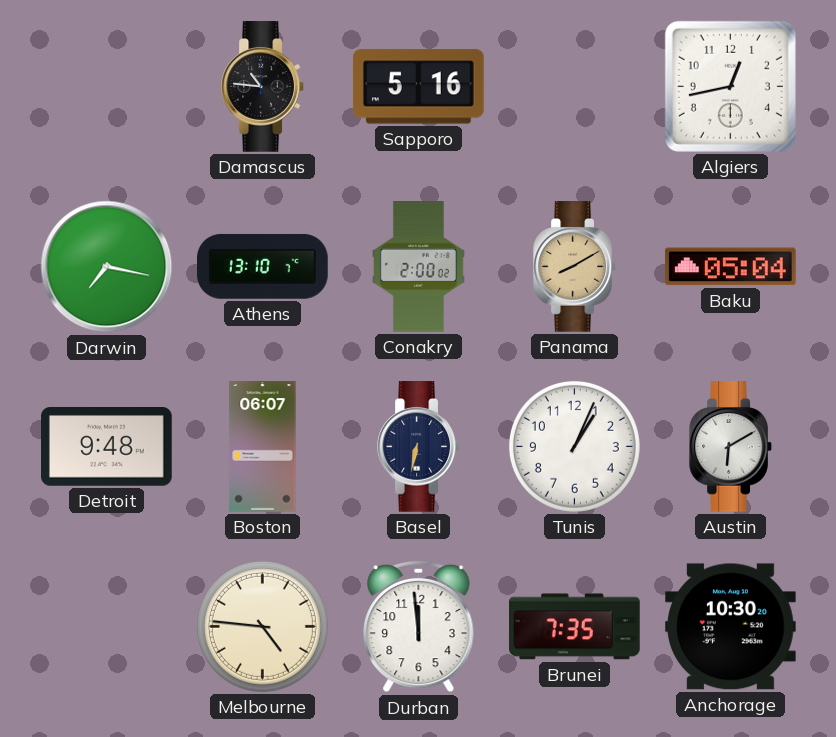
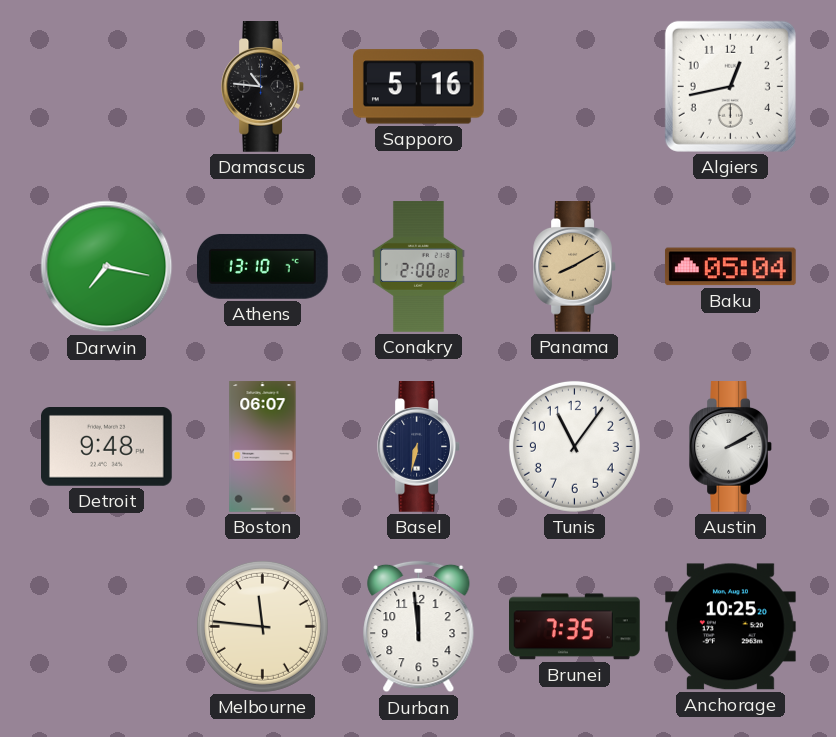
Tunis: 1:04 -> 11:06 (574, 446)
Austin: 6:10 -> 2:10 (730, 447)
Melbourne: 4:46 -> 11:46 (262, 626)
Anchorage: 10:30 -> 10:25 (731, 627)
